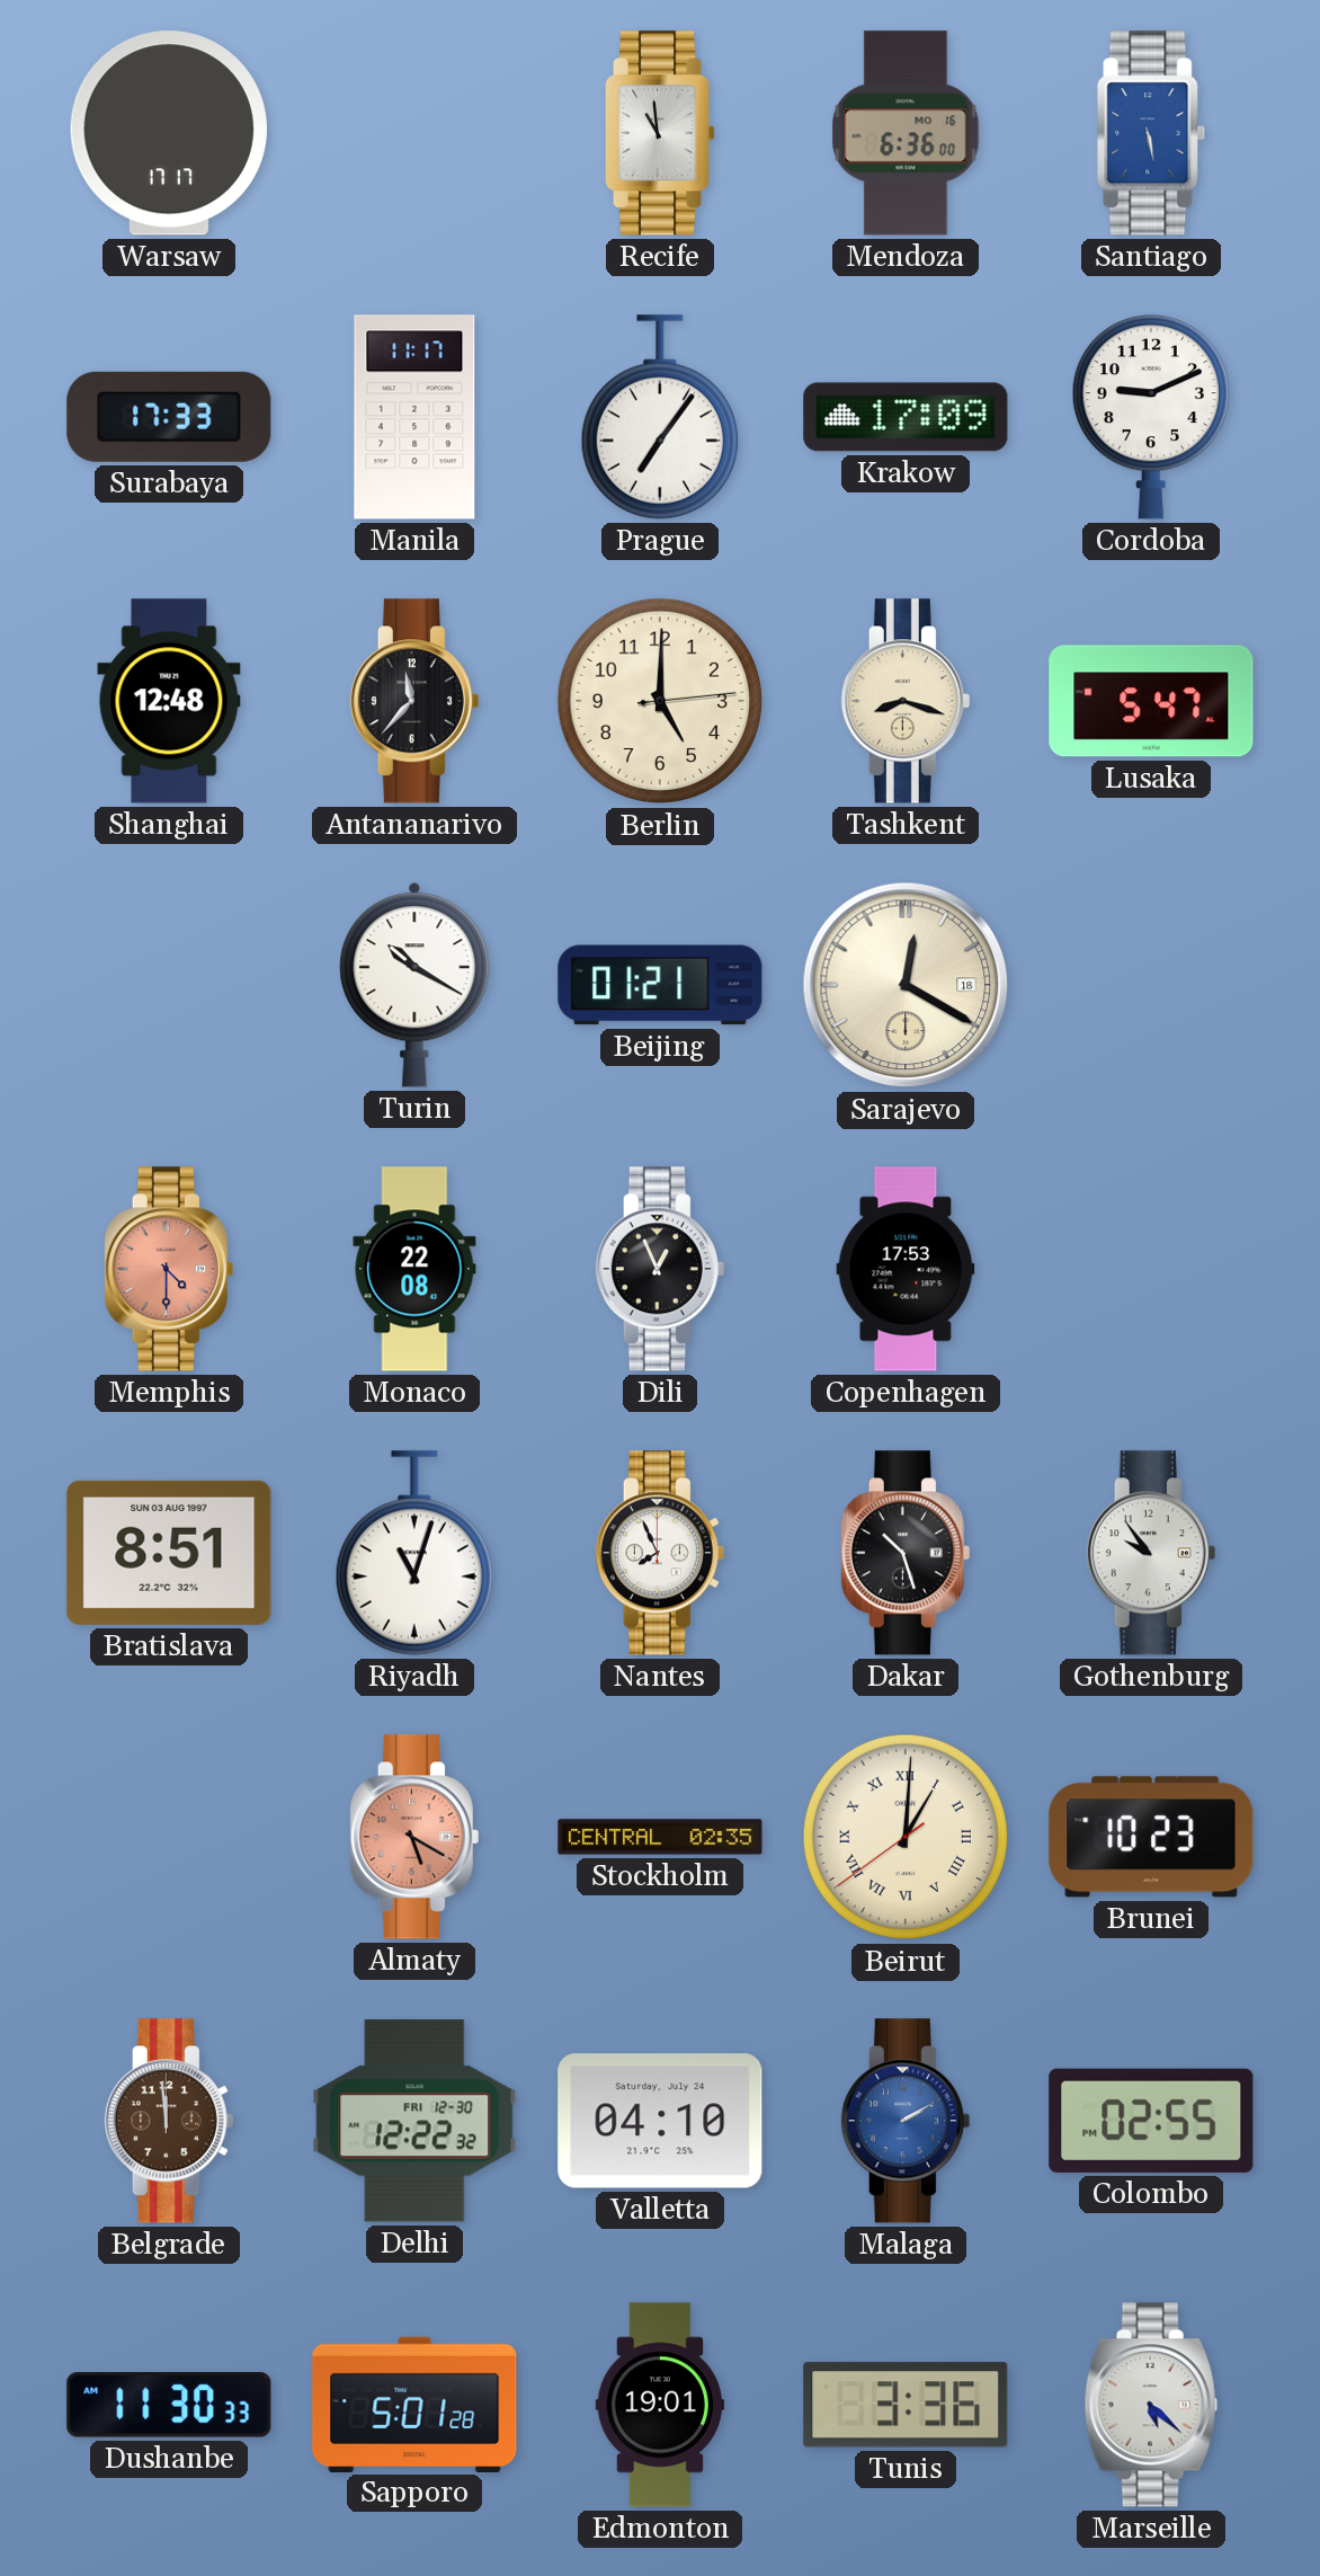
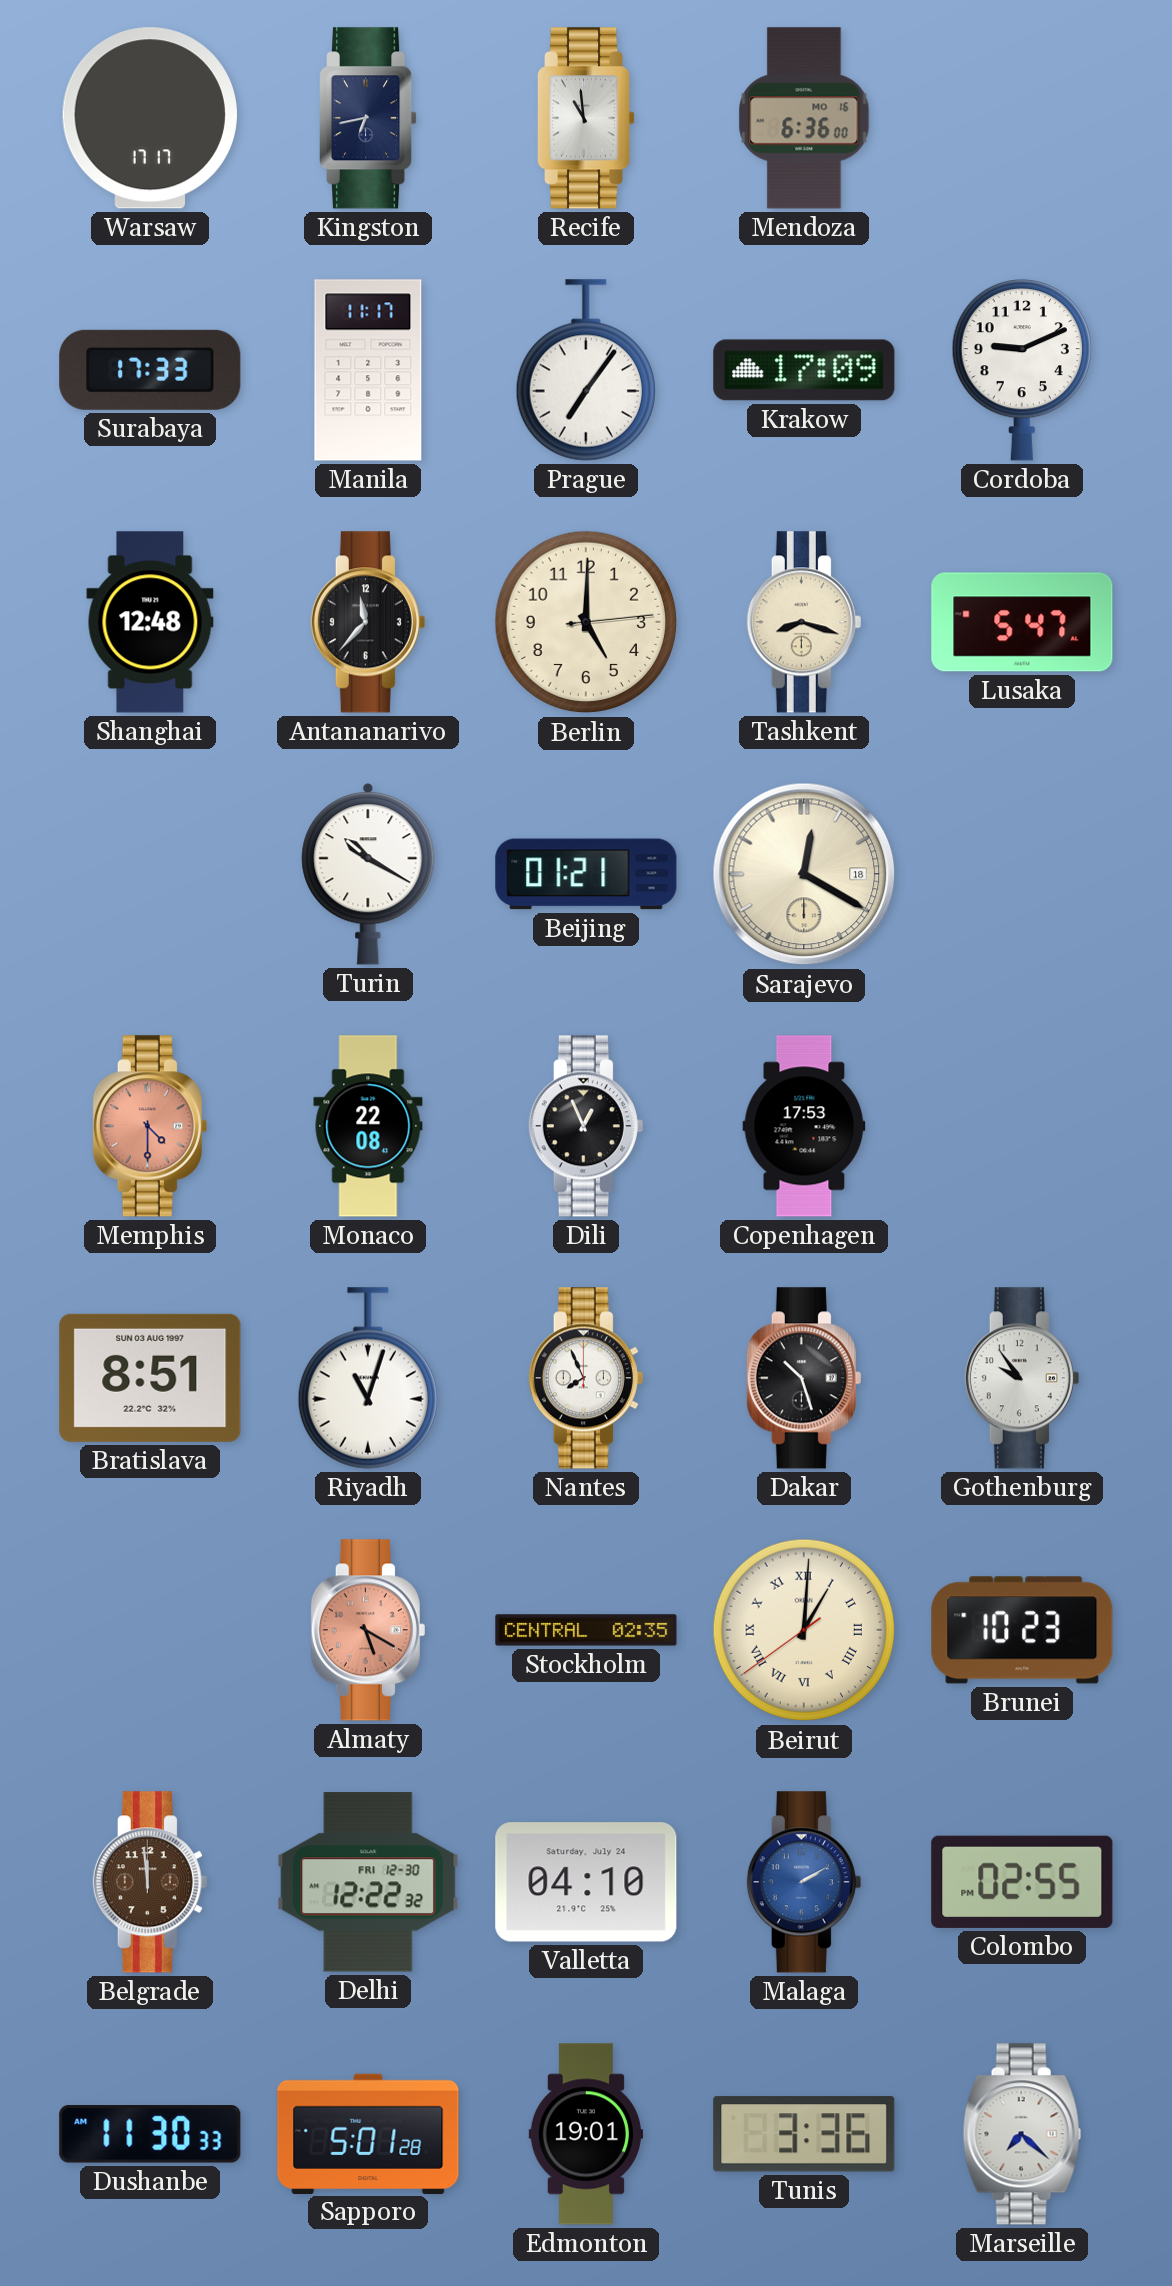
Kingston: none -> 6:43 (368, 118)
Santiago: 5:28 -> none (1151, 133)
Marseille: 5:22 -> 7:22 (1022, 2134)
